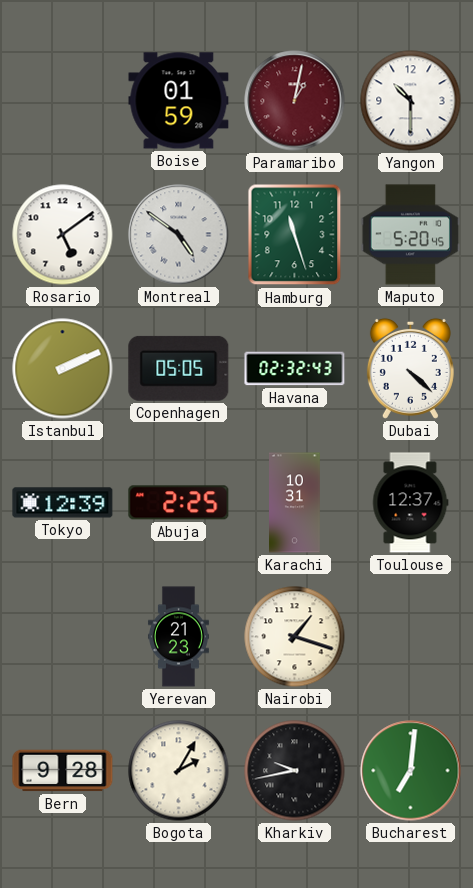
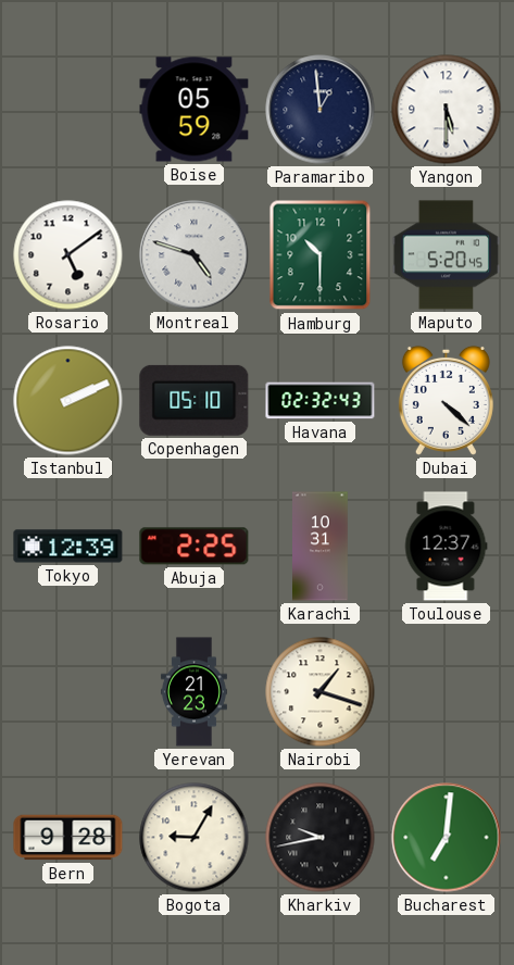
Boise: 01:59 -> 05:59 (195, 110)
Paramaribo: 1:02 -> 12:59 (321, 110)
Paramaribo dial: burgundy -> navy (321, 110)
Yangon: 10:30 -> 5:30 (447, 110)
Montreal: 4:51 -> 4:48 (195, 255)
Hamburg: 11:27 -> 10:30 (321, 255)
Copenhagen: 05:05 -> 05:10 (195, 400)
Bogota: 2:05 -> 9:05 (195, 838)
